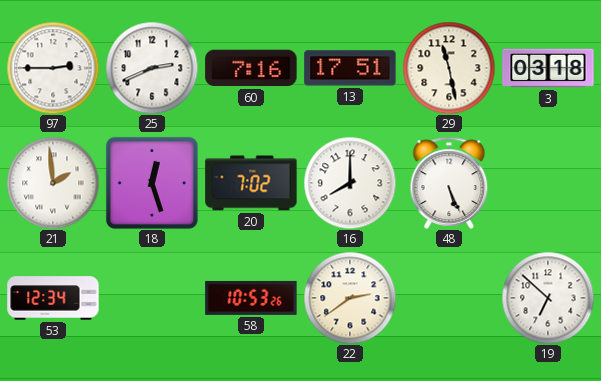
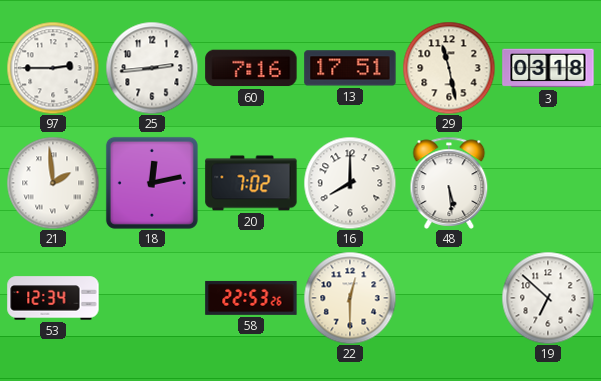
25: 2:41 -> 2:44 (152, 68)
18: 12:27 -> 12:13 (152, 183)
48: 5:26 -> 5:29 (449, 183)
58: 10:53 -> 22:53 (251, 298)
22: 2:39 -> 12:30 (350, 298)
